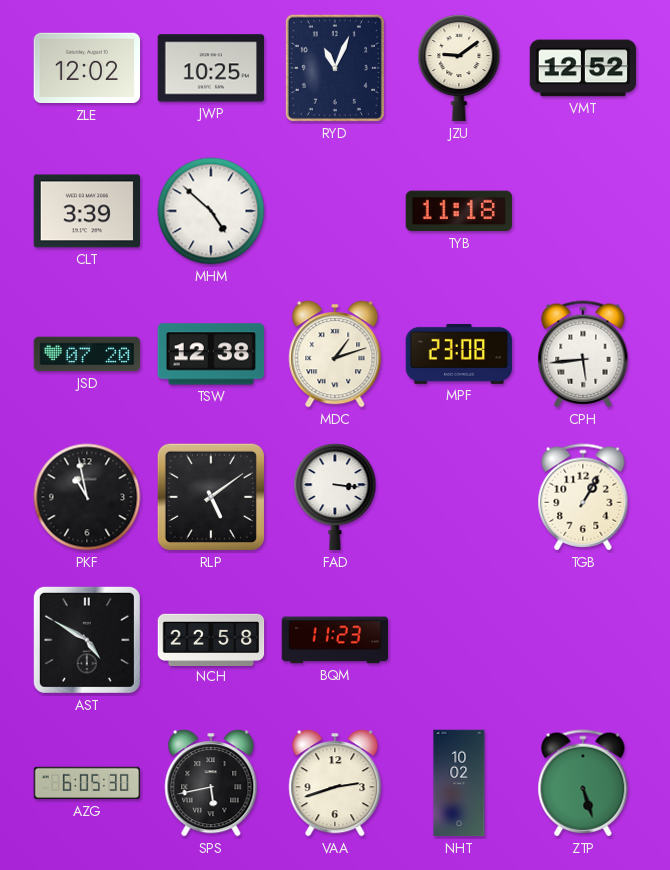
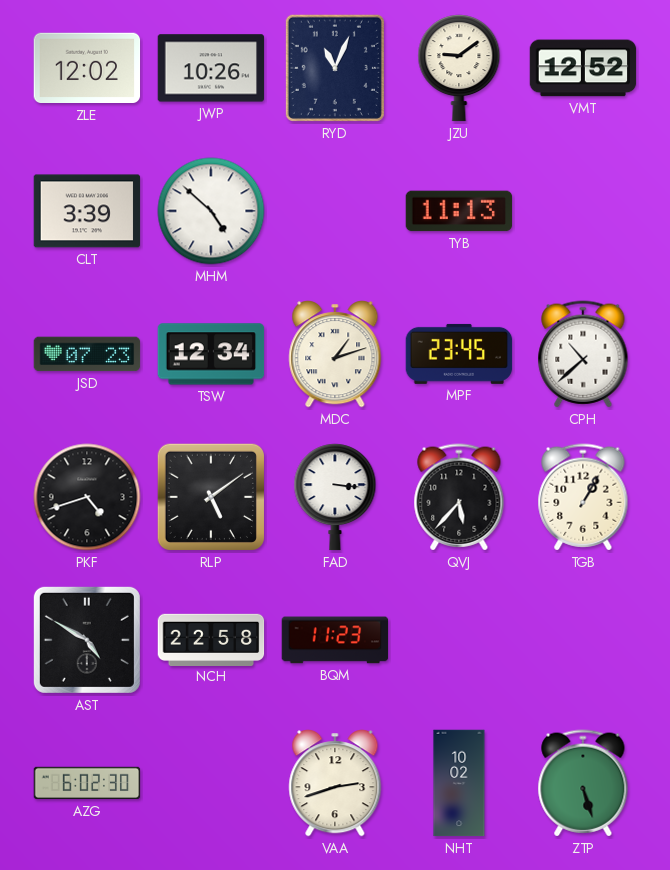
JWP: 10:25 -> 10:26 (211, 68)
TYB: 11:18 -> 11:13 (459, 211)
JSD: 07:20 -> 07:23 (87, 354)
TSW: 12:38 -> 12:34 (211, 354)
MPF: 23:08 -> 23:45 (459, 354)
CPH: 5:44 -> 10:38 (583, 354)
PKF: 10:58 -> 4:42 (87, 497)
QVJ: none -> 5:37 (459, 497)
AZG: 6:05 -> 6:02 (87, 783)
SPS: 5:43 -> none (211, 783)
